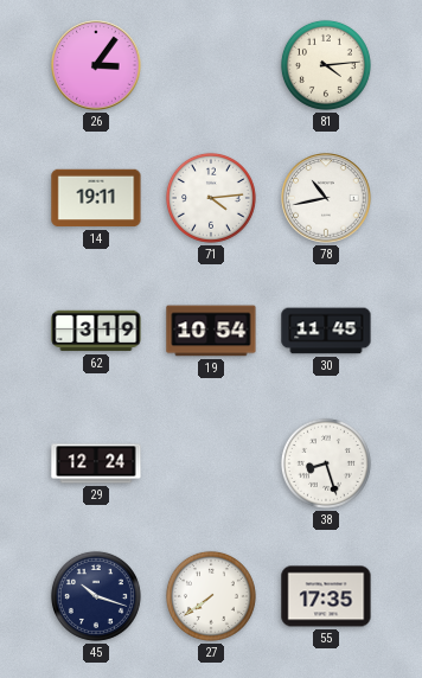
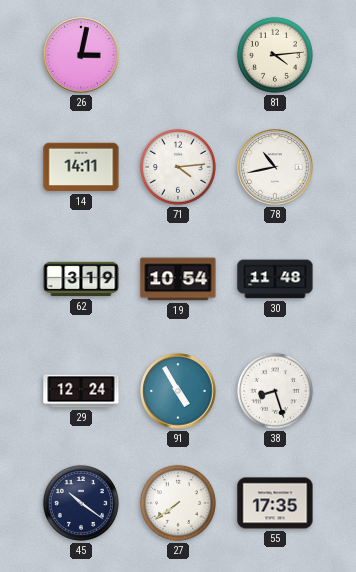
26: 3:06 -> 3:02 (81, 55)
14: 19:11 -> 14:11 (81, 167)
30: 11:45 -> 11:48 (275, 279)
91: none -> 4:55 (178, 391)
45: 10:18 -> 10:21 (81, 503)
